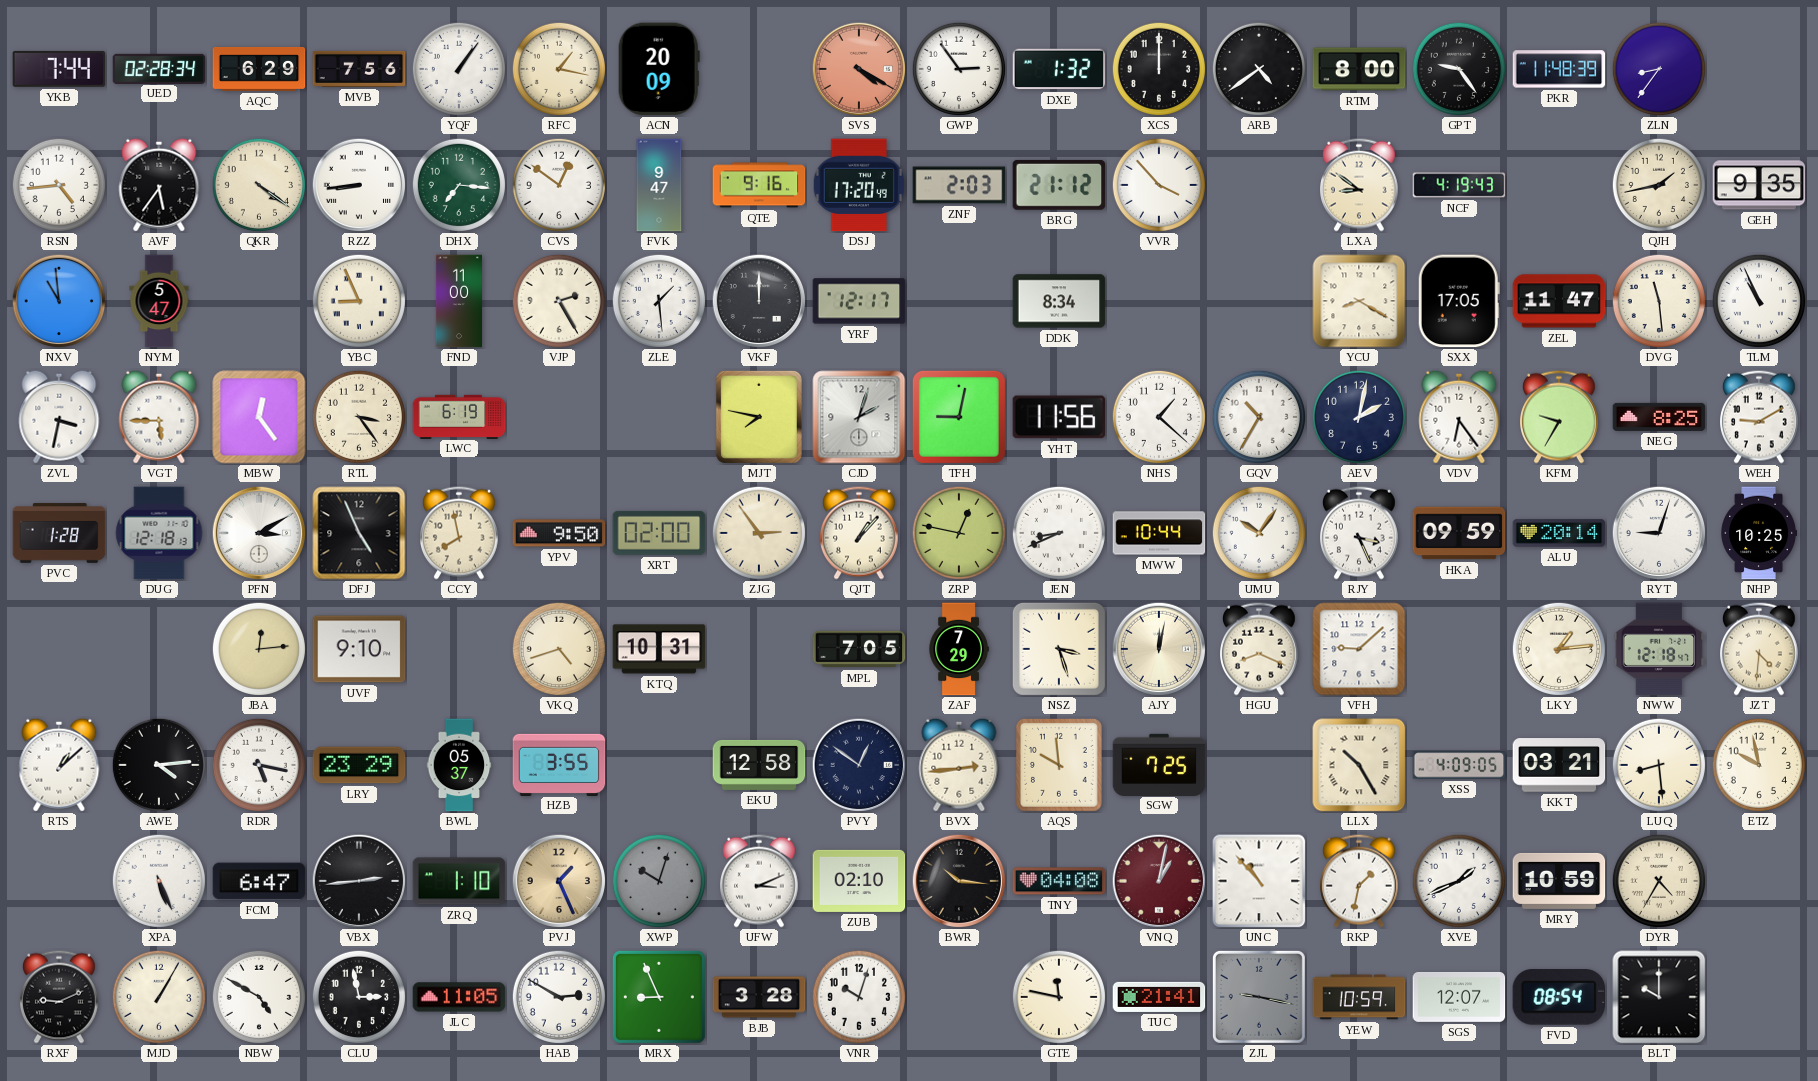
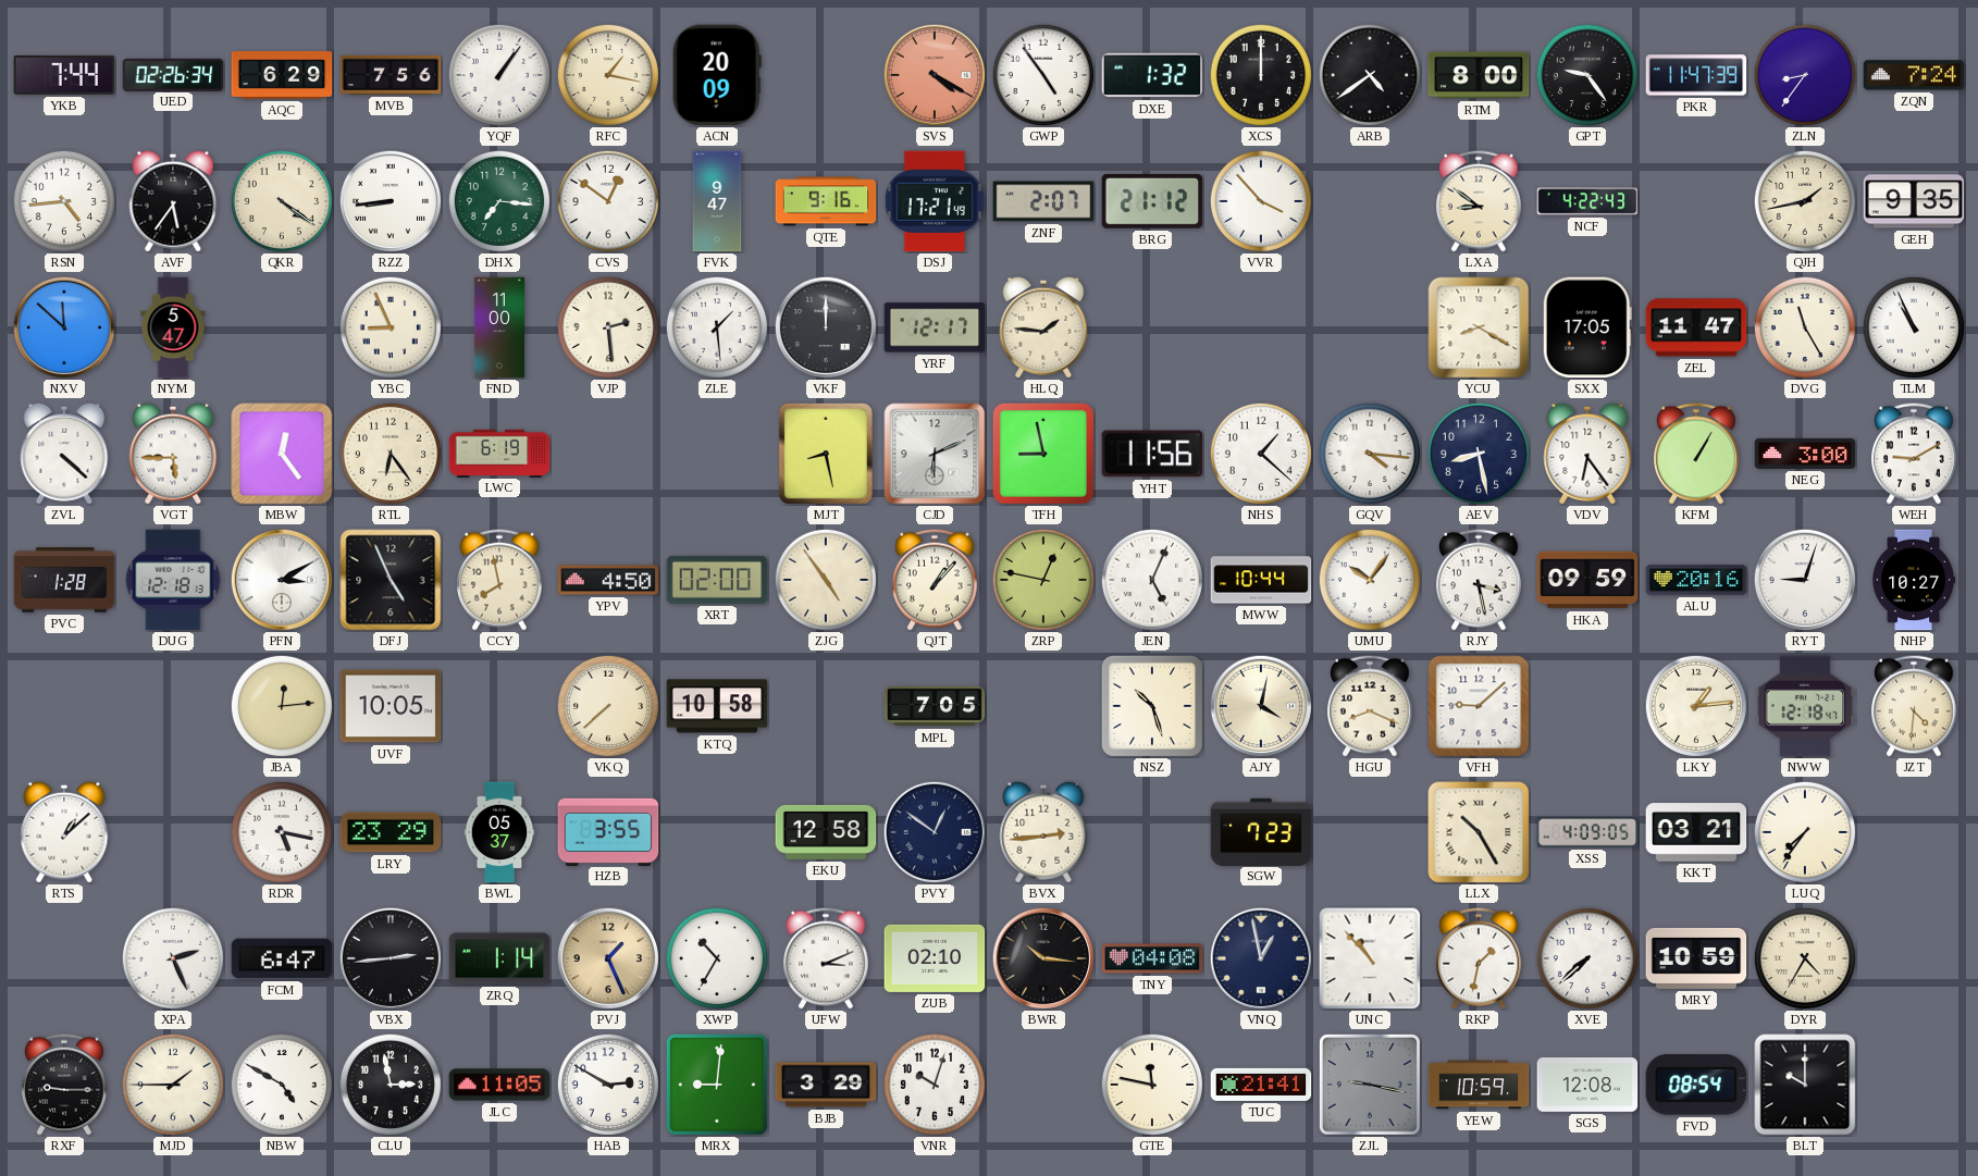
UED: 02:28 -> 02:26 (173, 74)
GWP: 2:54 -> 4:54 (1043, 75)
PKR: 11:48 -> 11:47 (1696, 75)
ZQN: none -> 7:24 (1914, 75)
DSJ: 17:20 -> 17:21 (934, 201)
ZNF: 2:03 -> 2:07 (1043, 201)
NCF: 4:19 -> 4:22 (1587, 201)
NXV: 10:59 -> 11:52 (63, 326)
VJP: 2:25 -> 2:29 (608, 327)
HLQ: none -> 1:46 (1043, 327)
DDK: 8:34 -> none (1059, 301)
DVG: 11:29 -> 11:25 (1805, 327)
ZVL: 3:32 -> 4:22 (64, 454)
RTL: 3:24 -> 6:24 (391, 454)
MJT: 7:47 -> 8:28 (826, 454)
CJD: 2:03 -> 6:11 (935, 454)
TFH: 9:02 -> 8:58 (1043, 454)
GQV: 10:35 -> 4:16 (1370, 454)
AEV: 2:02 -> 8:28 (1479, 454)
KFM: 9:35 -> 1:05 (1697, 454)
NEG: 8:25 -> 3:00 (1805, 454)
YPV: 9:50 -> 4:50 (608, 580)
ZJG: 2:54 -> 4:54 (826, 580)
JEN: 8:41 -> 5:04 (1152, 580)
RJY: 3:26 -> 3:28 (1480, 580)
ALU: 20:14 -> 20:16 (1696, 580)
NHP: 10:25 -> 10:27 (1913, 580)
UVF: 9:10 -> 10:05 (391, 706)
VKQ: 4:42 -> 7:38 (608, 706)
KTQ: 10:31 -> 10:58 (717, 706)
ZAF: 7:29 -> none (959, 649)
NSZ: 3:27 -> 10:27 (1152, 706)
AJY: 12:02 -> 4:02 (1260, 705)
AWE: 4:14 -> none (159, 765)
AQS: 9:59 -> none (1060, 766)
SGW: 7:25 -> 7:23 (1261, 831)
LUQ: 8:29 -> 7:36 (1805, 832)
ETZ: 9:58 -> none (1759, 765)
XPA: 5:26 -> 2:26 (173, 958)
ZRQ: 1:10 -> 1:14 (499, 958)
XWP: 10:03 -> 10:35 (717, 958)
XWP dial: grey -> white (717, 958)
VNQ: 1:02 -> 12:58 (1260, 957)
VNQ dial: burgundy -> navy (1260, 957)
XVE: 1:41 -> 7:38 (1587, 958)
RXF: 9:11 -> 9:15 (65, 1085)
MJD: 1:05 -> 1:45 (173, 1085)
MRX: 8:56 -> 9:01 (717, 1085)
BJB: 3:28 -> 3:29 (826, 1085)
SGS: 12:07 -> 12:08 (1587, 1085)
